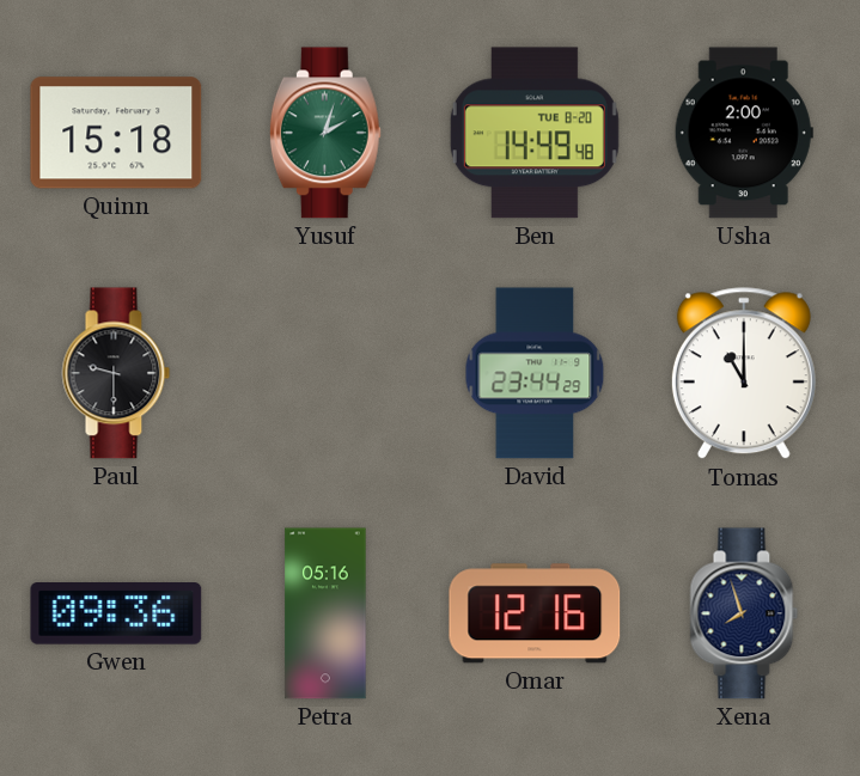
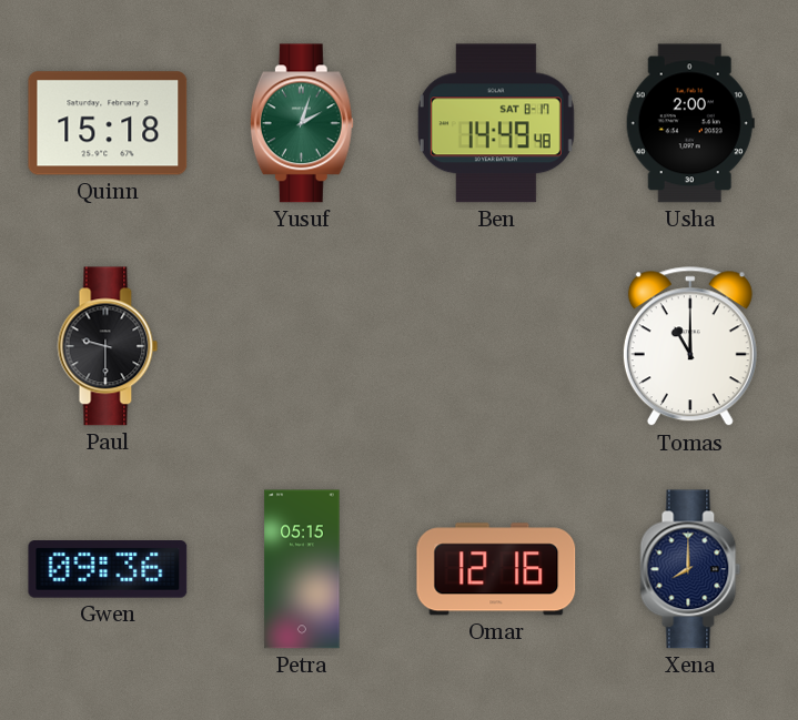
Ben date: TUE 8-20 -> SAT 8-17 (496, 123)
David: 23:44 -> none (535, 373)
Petra: 05:16 -> 05:15 (302, 569)
Xena: 7:57 -> 8:00 (690, 569)
